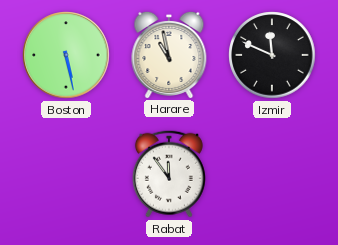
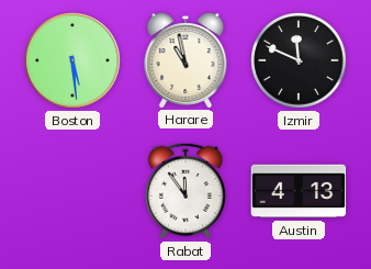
Boston: 5:28 -> 5:29 (72, 60)
Austin: none -> 4:13 (299, 191)
